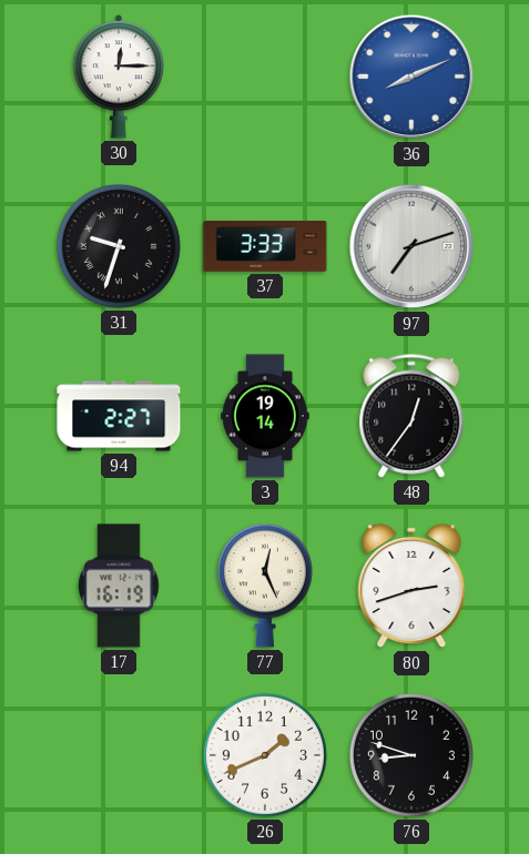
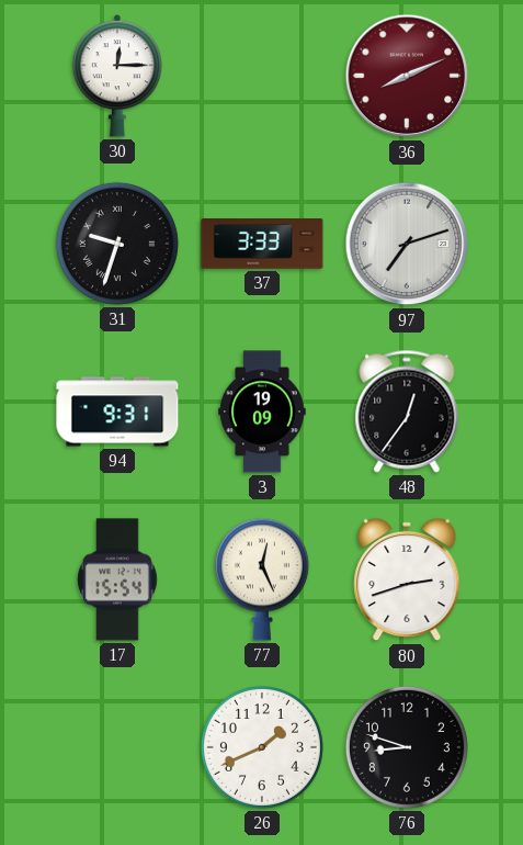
36 dial: blue -> burgundy (407, 76)
94: 2:27 -> 9:31 (117, 412)
3: 19:14 -> 19:09 (262, 412)
17: 16:19 -> 15:54 (117, 579)
